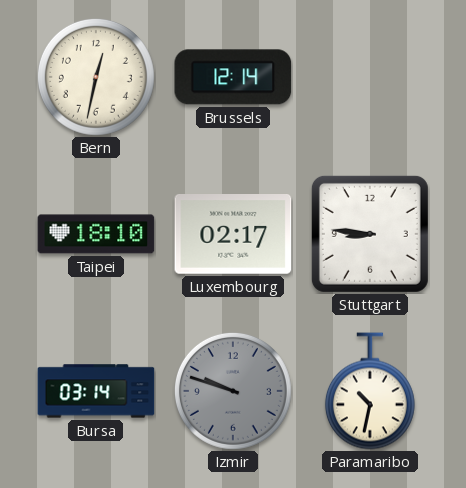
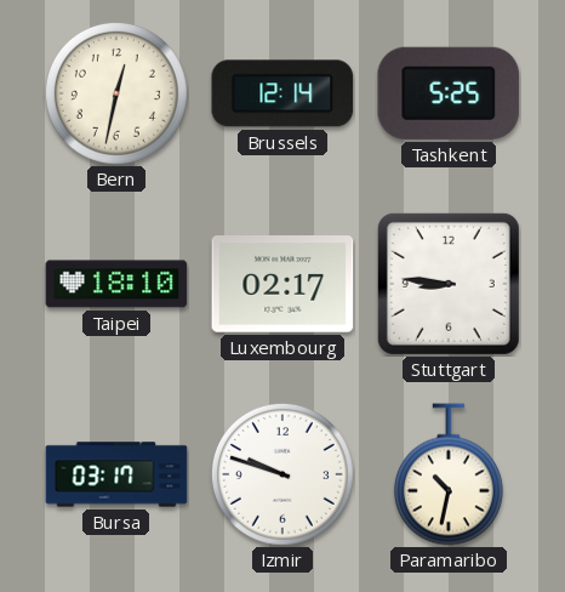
Tashkent: none -> 5:25 (449, 93)
Bursa: 03:14 -> 03:17 (116, 474)
Izmir dial: grey -> white (282, 474)
